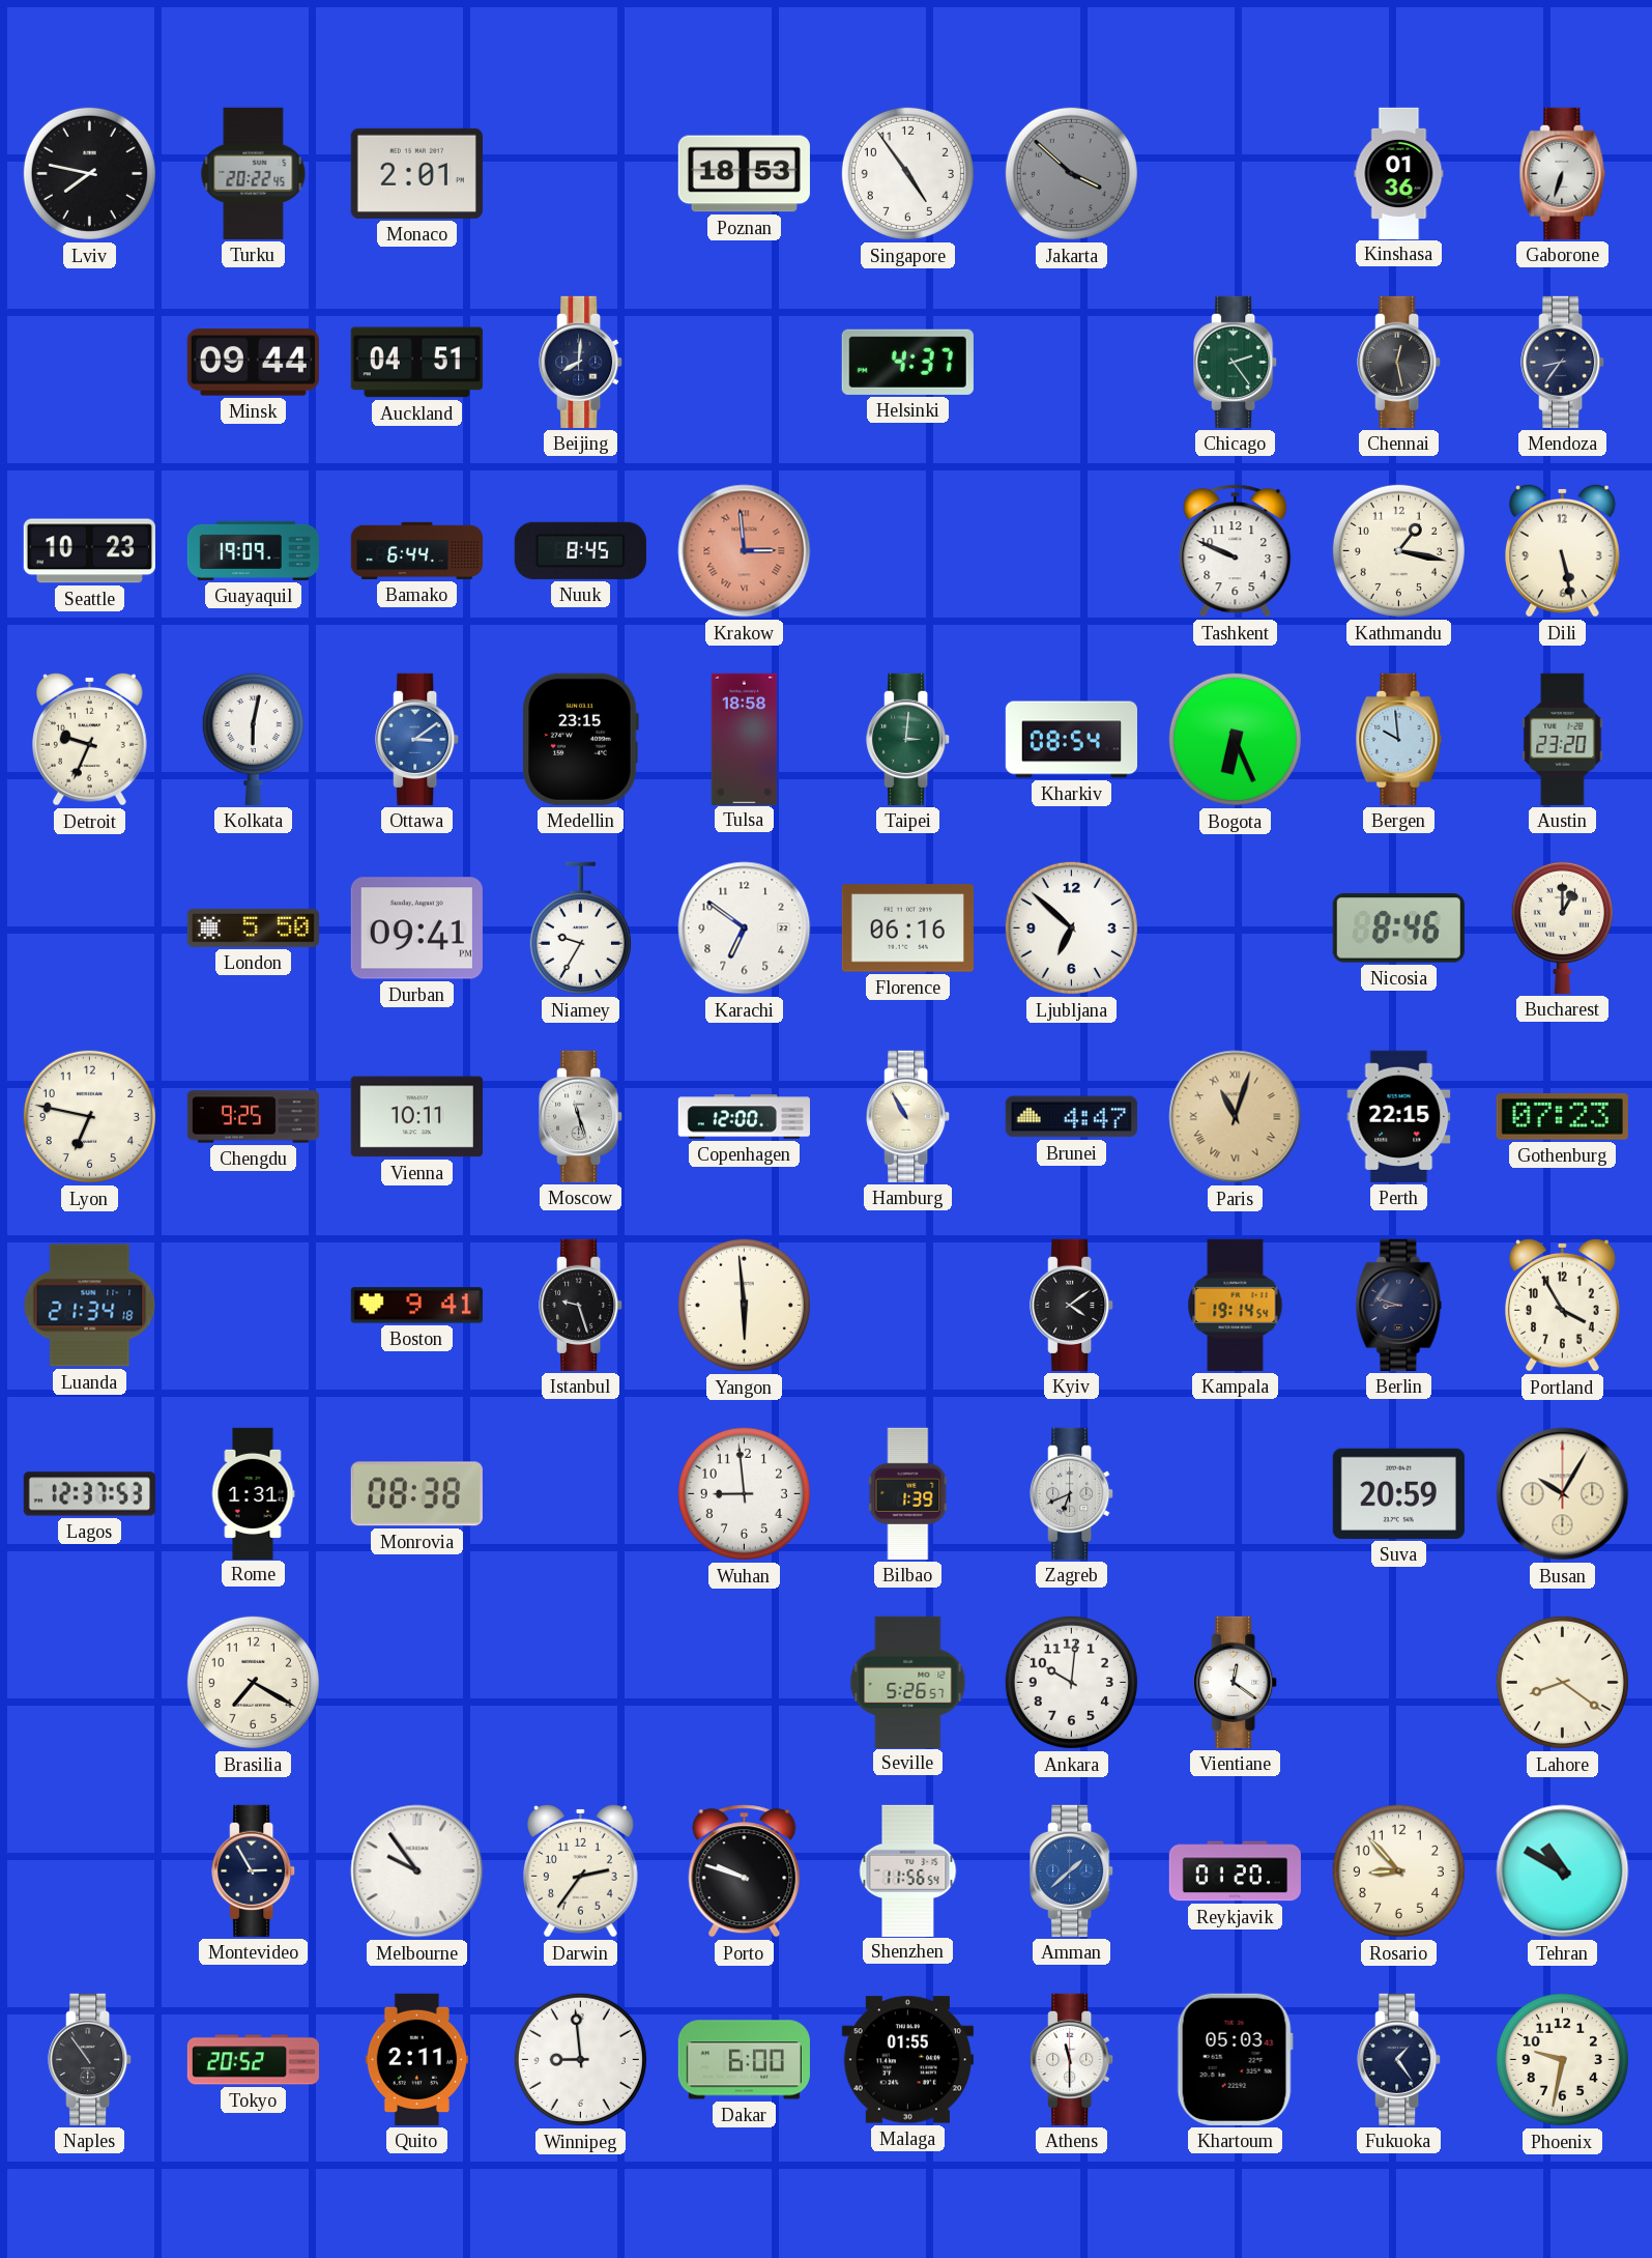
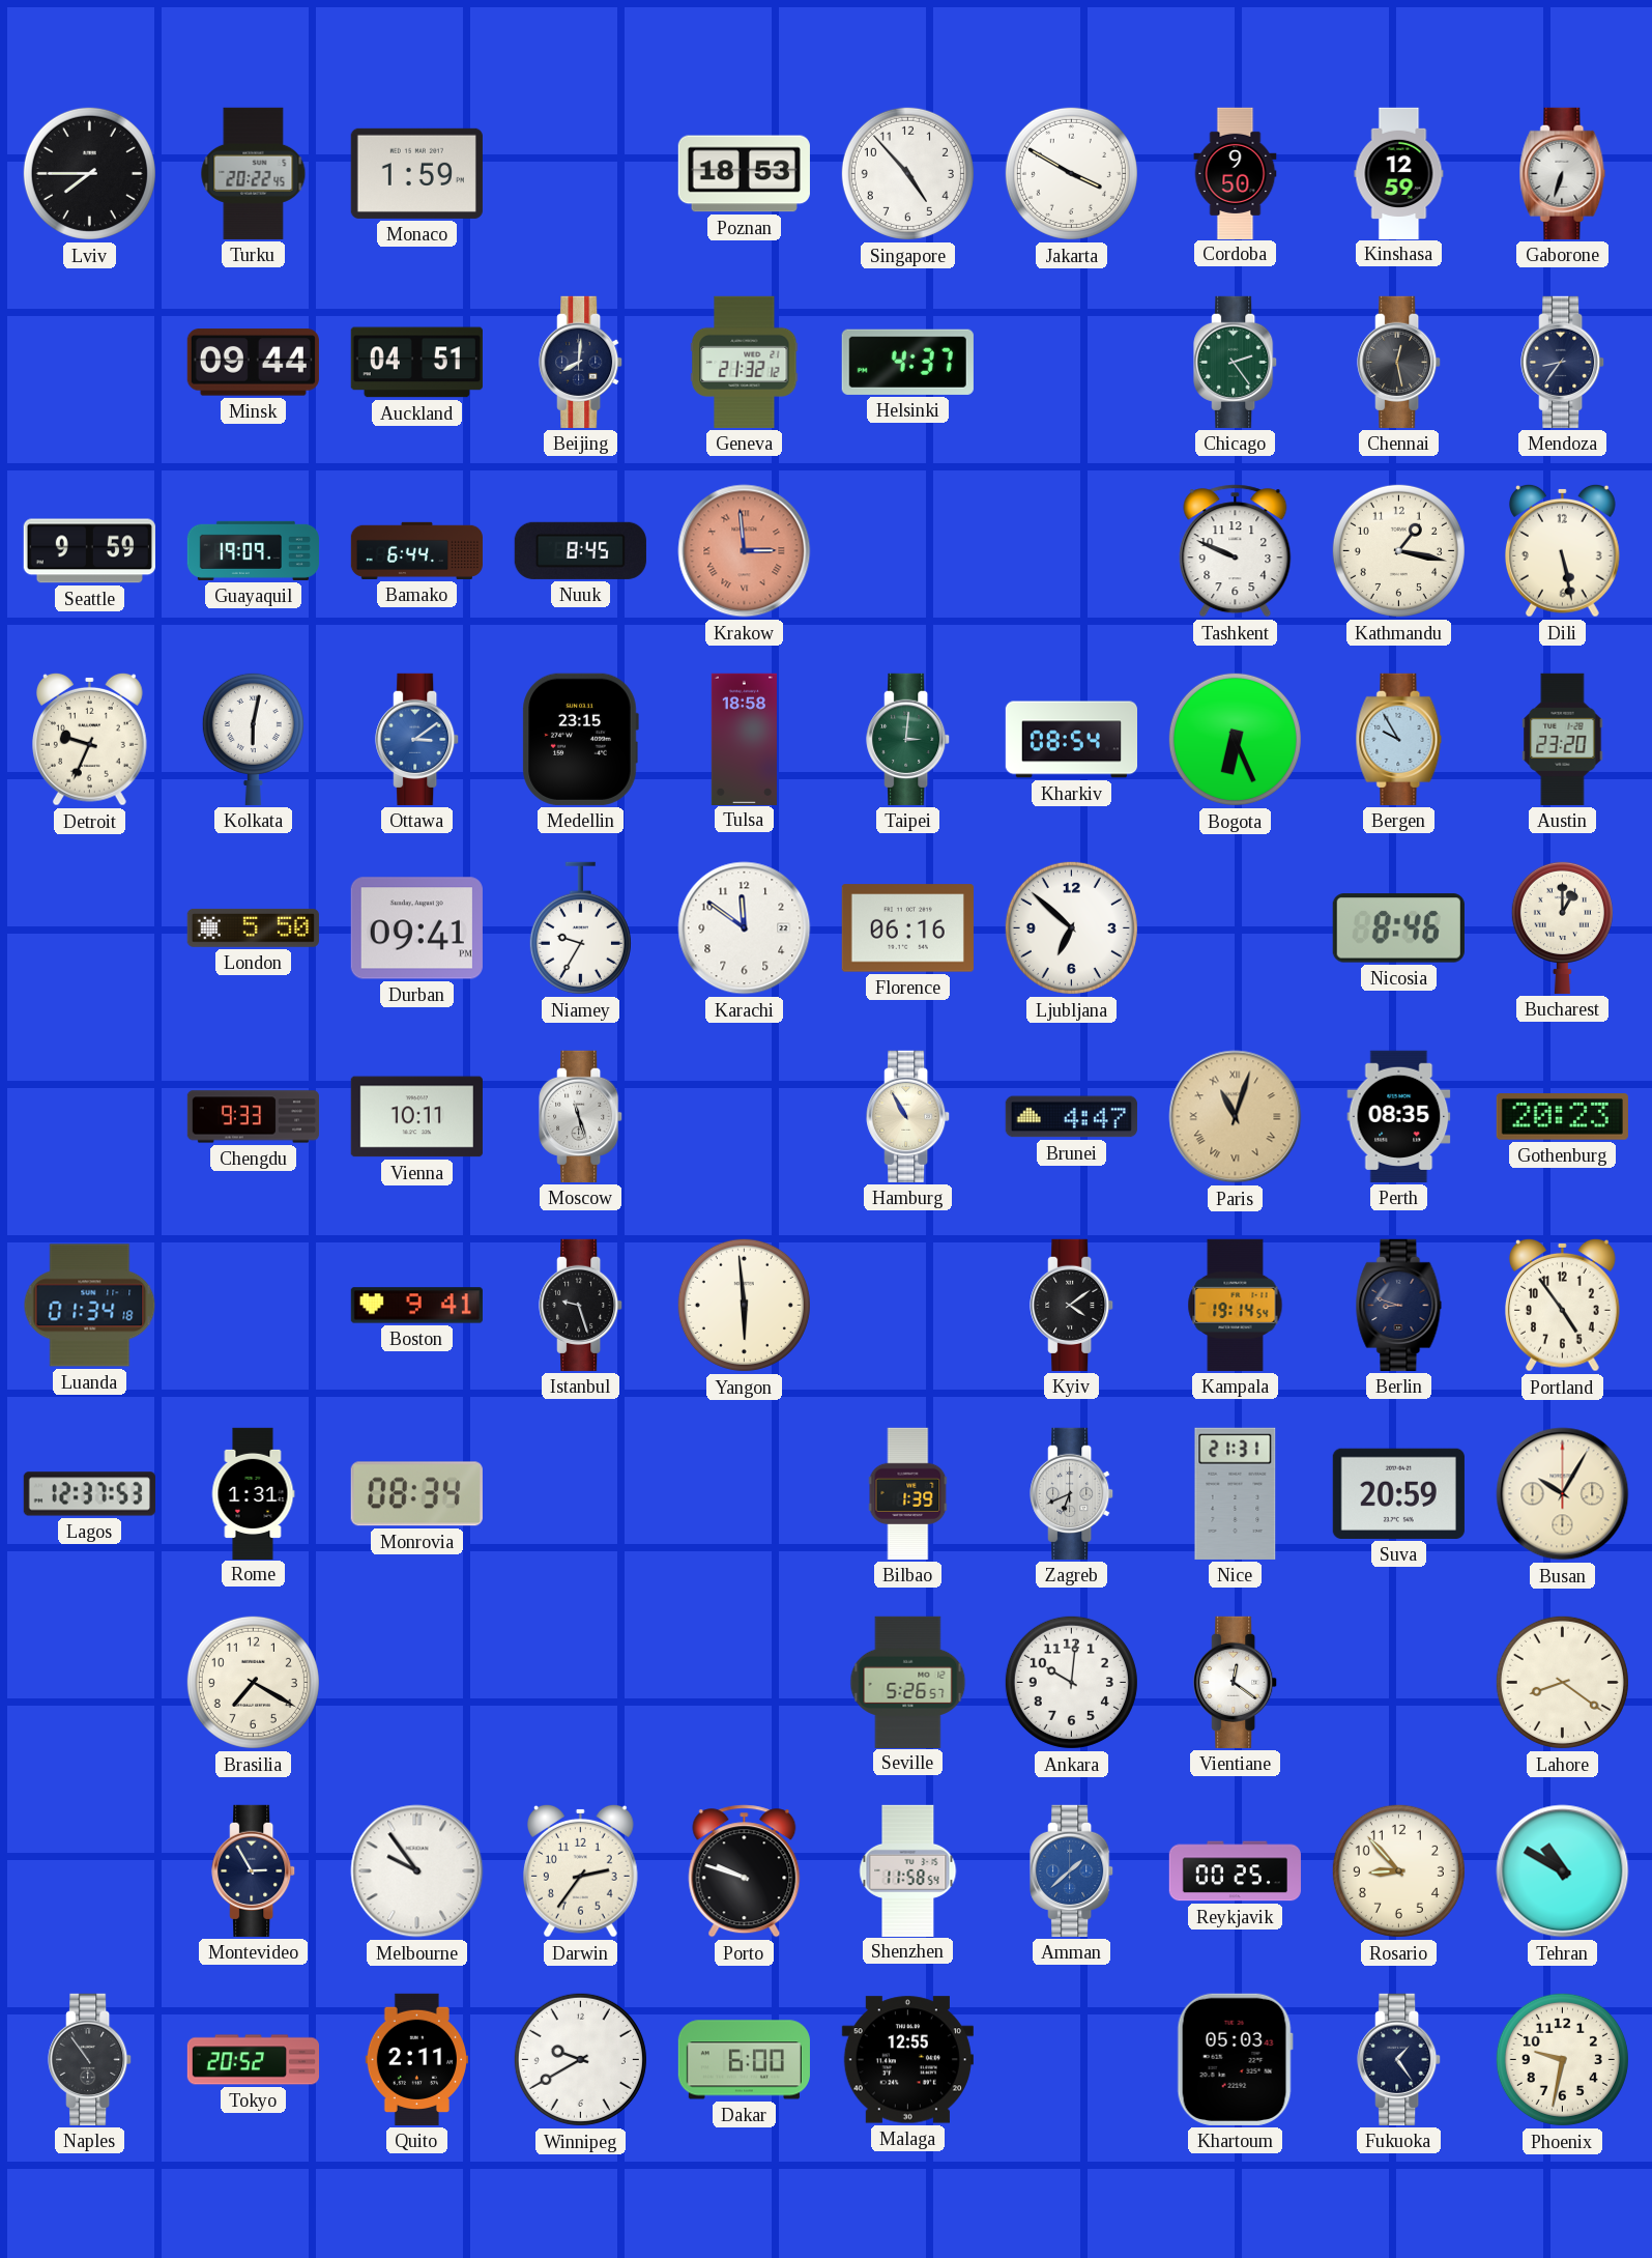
Lviv: 7:47 -> 7:45 (89, 173)
Monaco: 2:01 -> 1:59 (416, 173)
Singapore: 4:54 -> 4:53 (907, 173)
Jakarta: 3:52 -> 3:50 (1071, 173)
Jakarta dial: grey -> white (1071, 173)
Cordoba: none -> 9:50 (1236, 173)
Kinshasa: 01:36 -> 12:59 (1399, 173)
Geneva: none -> 21:32 (745, 362)
Seattle: 10:23 -> 9:59 (89, 551)
Bergen: 9:59 -> 9:55 (1399, 739)
Karachi: 6:51 -> 11:51 (745, 928)
Lyon: 6:47 -> none (89, 1116)
Chengdu: 9:25 -> 9:33 (253, 1117)
Copenhagen: 12:00 -> none (744, 1117)
Perth: 22:15 -> 08:35 (1399, 1116)
Gothenburg: 07:23 -> 20:23 (1562, 1117)
Luanda: 21:34 -> 01:34 (90, 1306)
Portland: 3:55 -> 4:54 (1563, 1305)
Monrovia: 08:38 -> 08:34 (416, 1494)
Wuhan: 8:59 -> none (744, 1493)
Nice: none -> 21:31 (1236, 1493)
Shenzhen: 11:56 -> 11:58 (908, 1870)
Reykjavik: 01:20 -> 00:25 (1235, 1871)
Winnipeg: 8:59 -> 9:40 (580, 2059)
Malaga: 01:55 -> 12:55 (907, 2060)
Athens: 11:30 -> none (1072, 2059)
